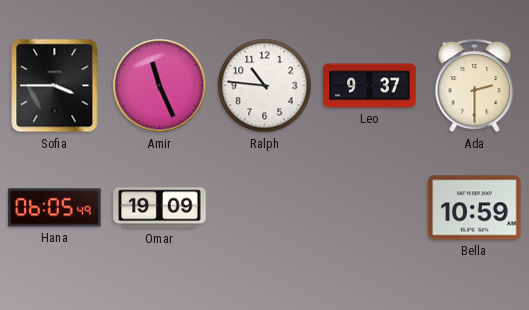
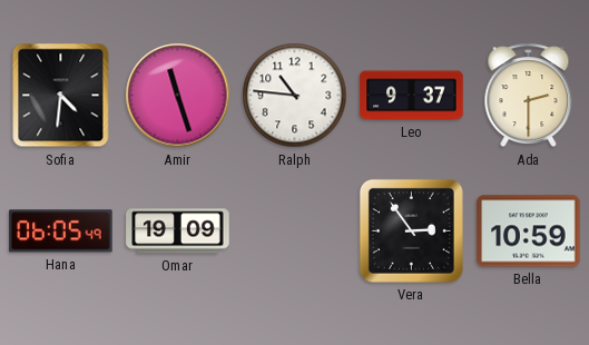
Sofia: 3:45 -> 4:31 (61, 96)
Amir: 11:26 -> 11:27 (178, 96)
Vera: none -> 2:54 (411, 230)
